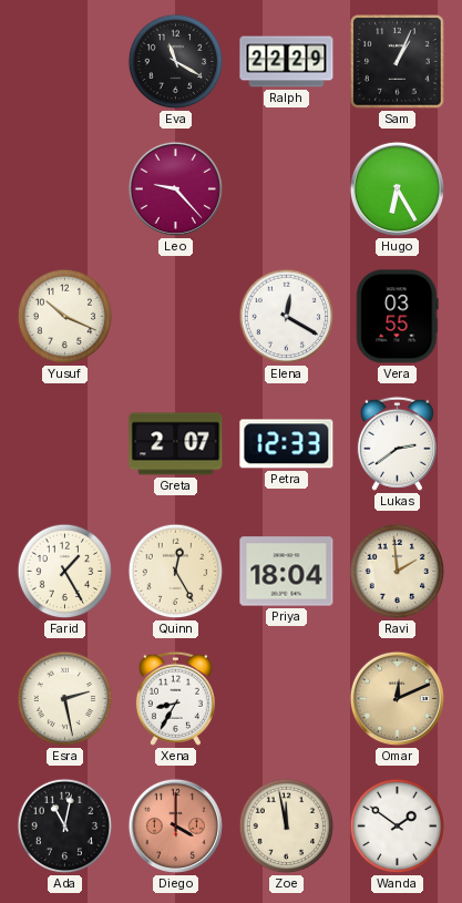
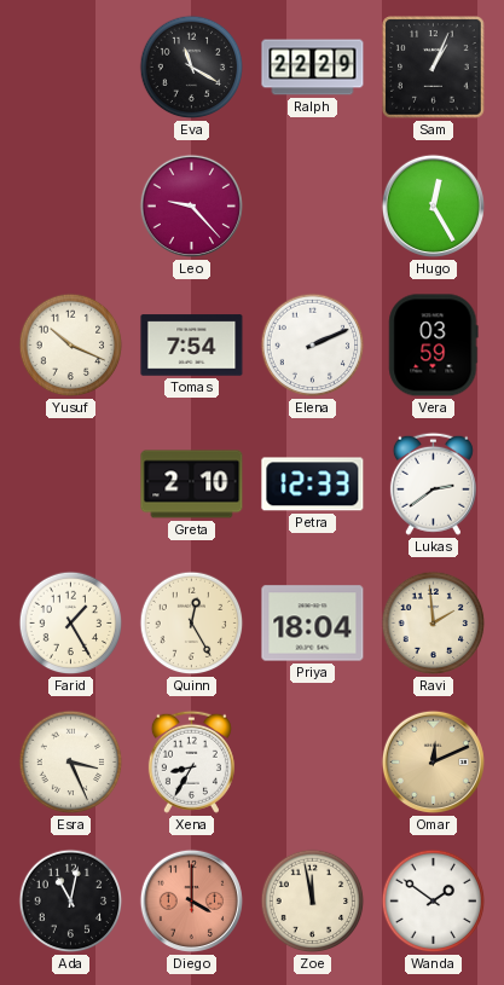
Hugo: 6:25 -> 12:25 (433, 205)
Tomas: none -> 7:54 (192, 346)
Elena: 12:20 -> 2:11 (313, 346)
Vera: 03:55 -> 03:59 (434, 346)
Greta: 2:07 -> 2:10 (192, 485)
Esra: 2:28 -> 3:26 (71, 763)
